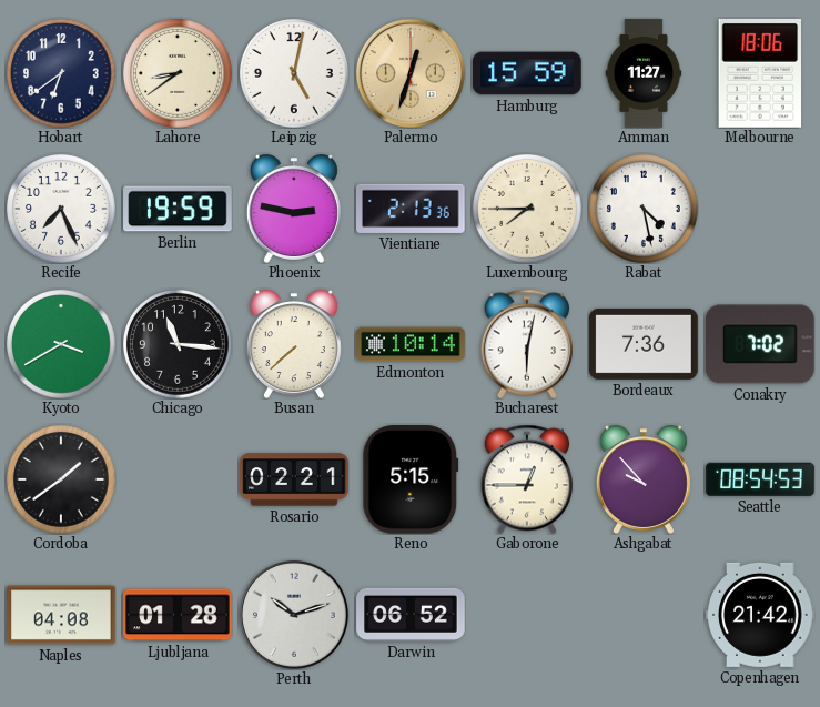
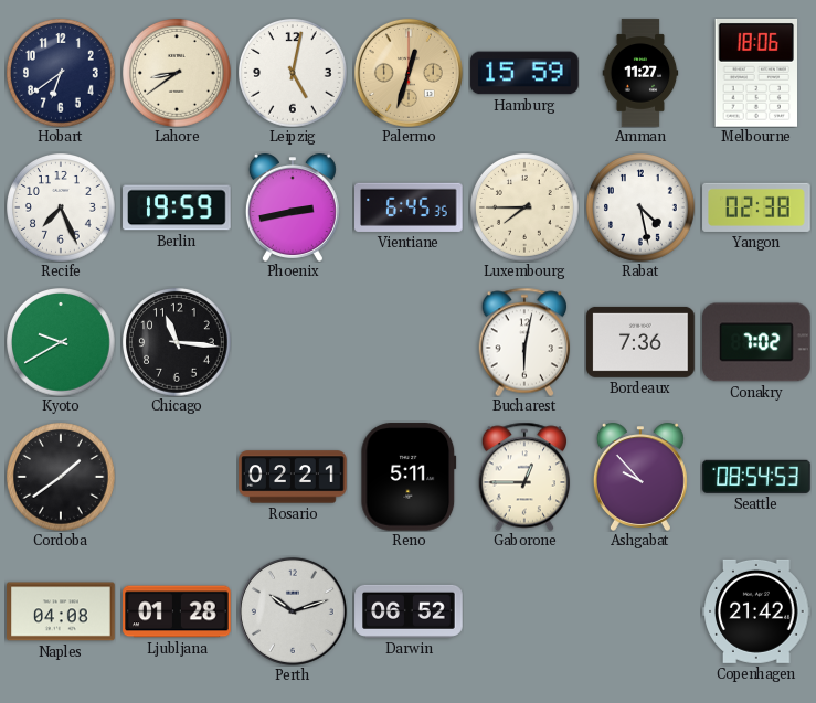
Phoenix: 2:47 -> 2:43 (293, 207)
Vientiane: 2:13 -> 6:45 (410, 207)
Yangon: none -> 02:38 (756, 207)
Kyoto: 3:40 -> 9:40 (62, 343)
Busan: 7:38 -> none (294, 344)
Edmonton: 10:14 -> none (411, 344)
Reno: 5:15 -> 5:11 (409, 477)
